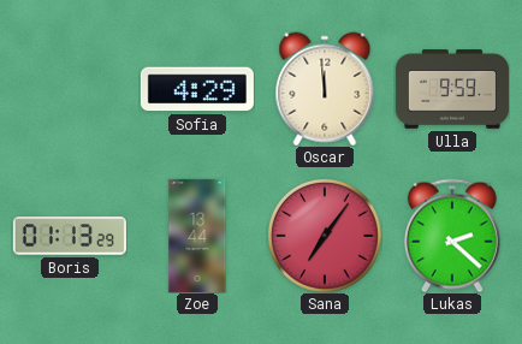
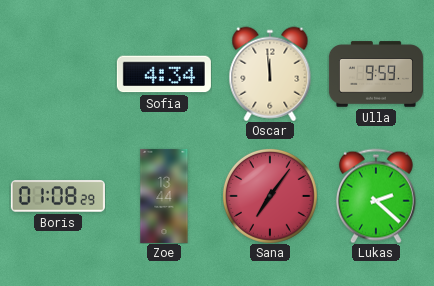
Sofia: 4:29 -> 4:34 (164, 74)
Boris: 01:13 -> 01:08 (58, 196)
